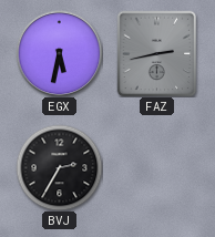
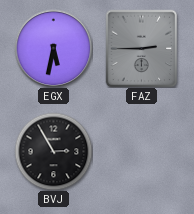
FAZ: 2:43 -> 2:45 (142, 48)
BVJ: 2:35 -> 2:55 (53, 151)
